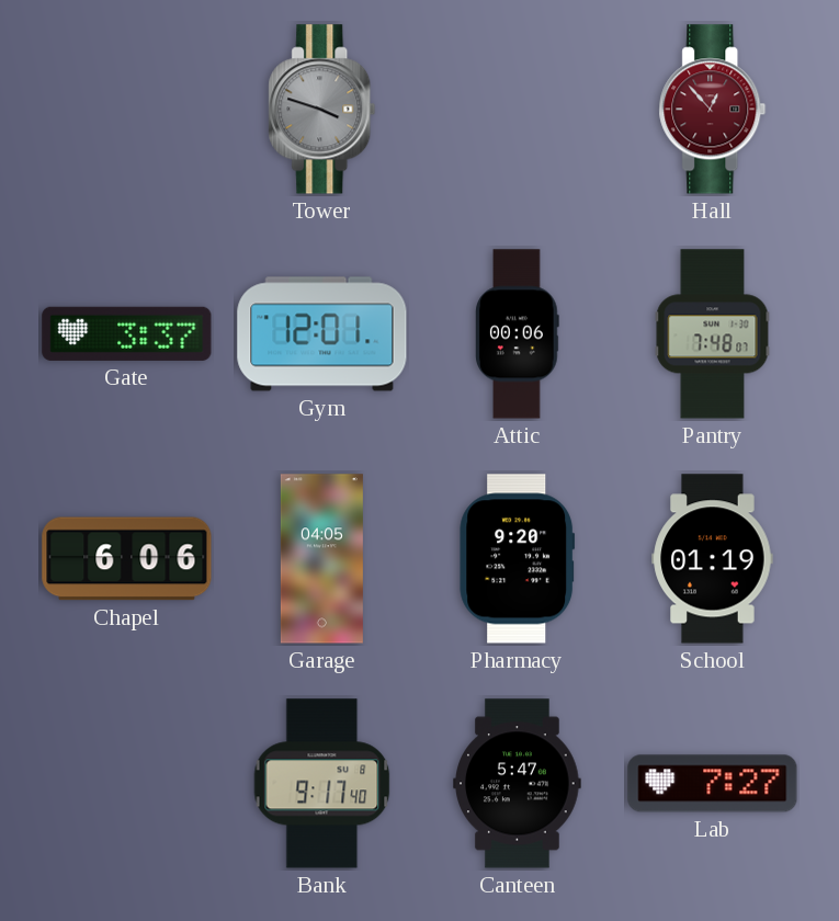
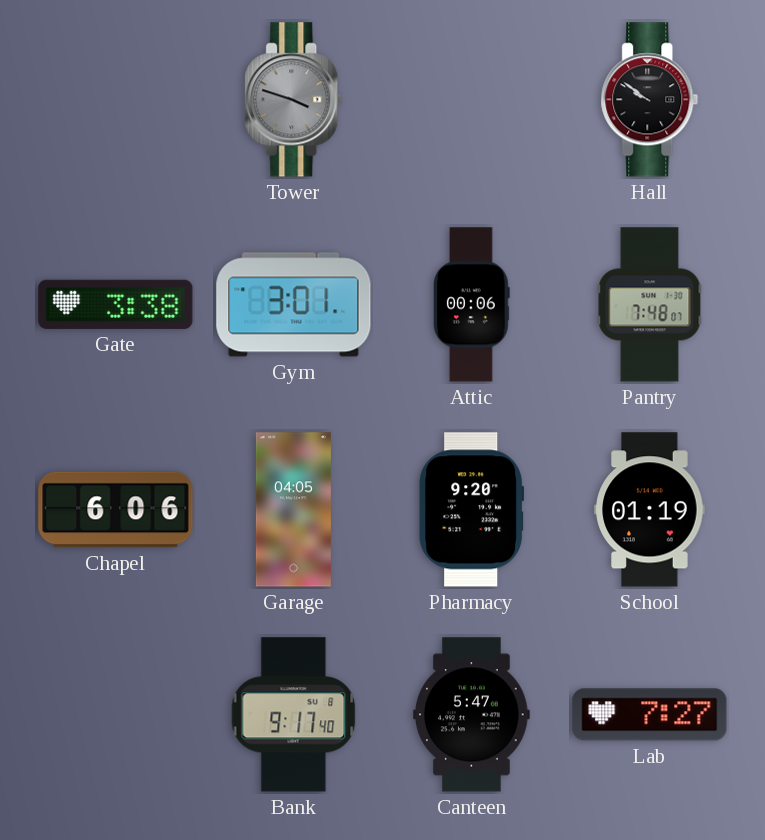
Hall: 12:53 -> 9:51 (650, 100)
Hall dial: burgundy -> black (650, 100)
Gate: 3:37 -> 3:38 (116, 304)
Gym: 12:01 -> 3:01 (294, 305)
